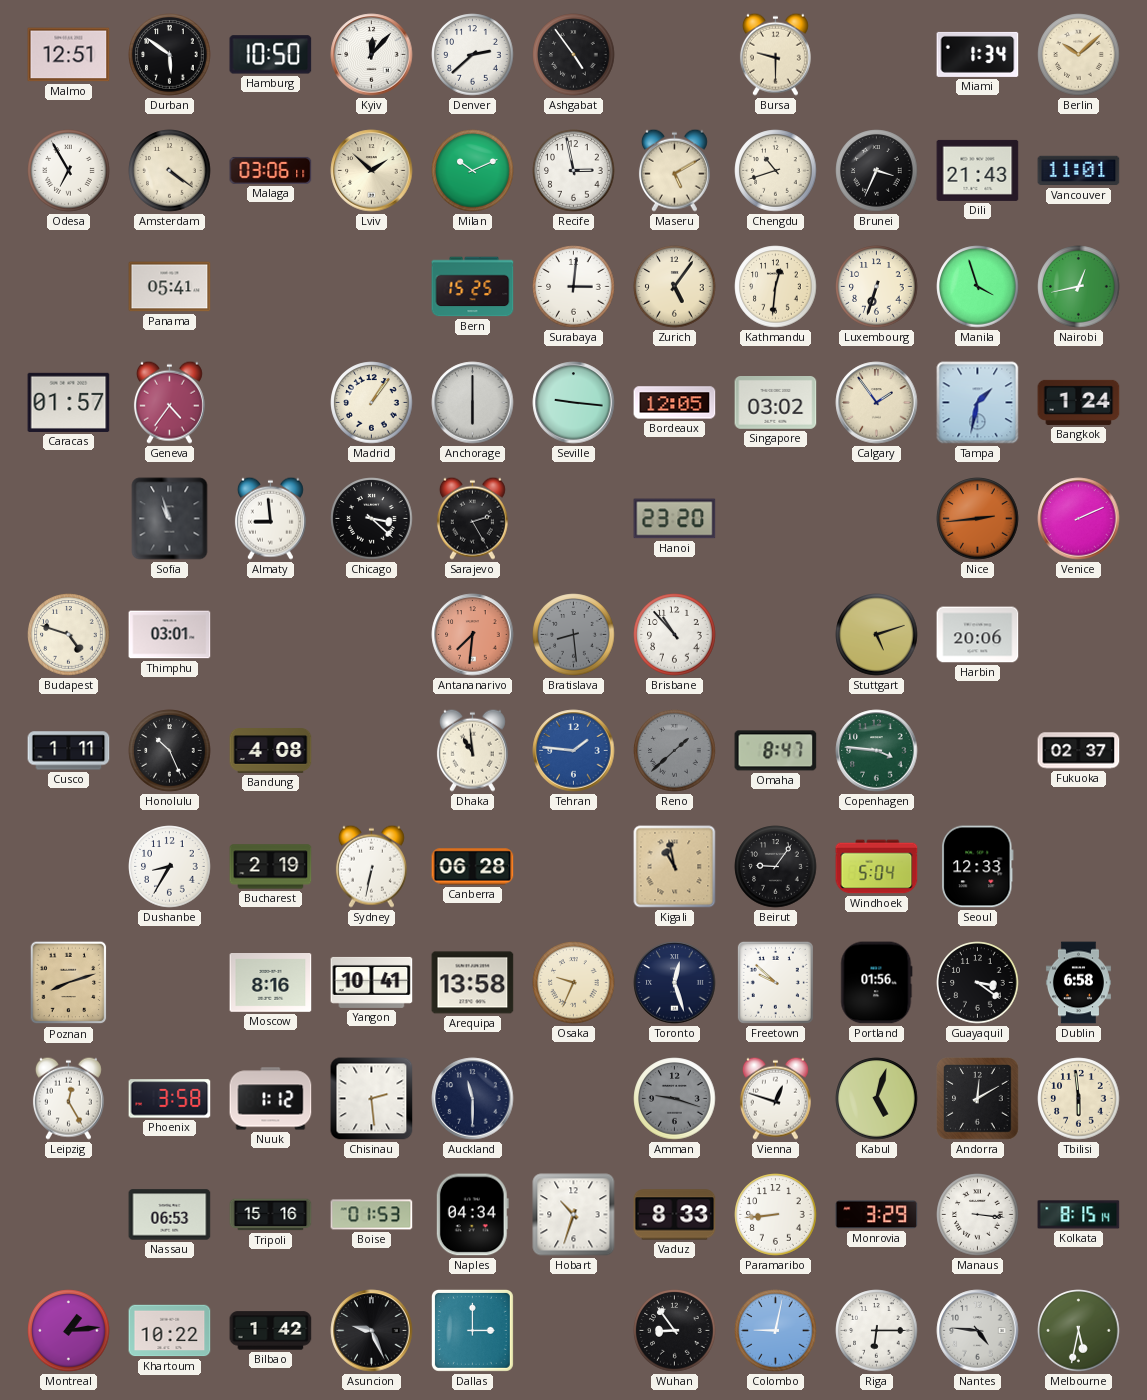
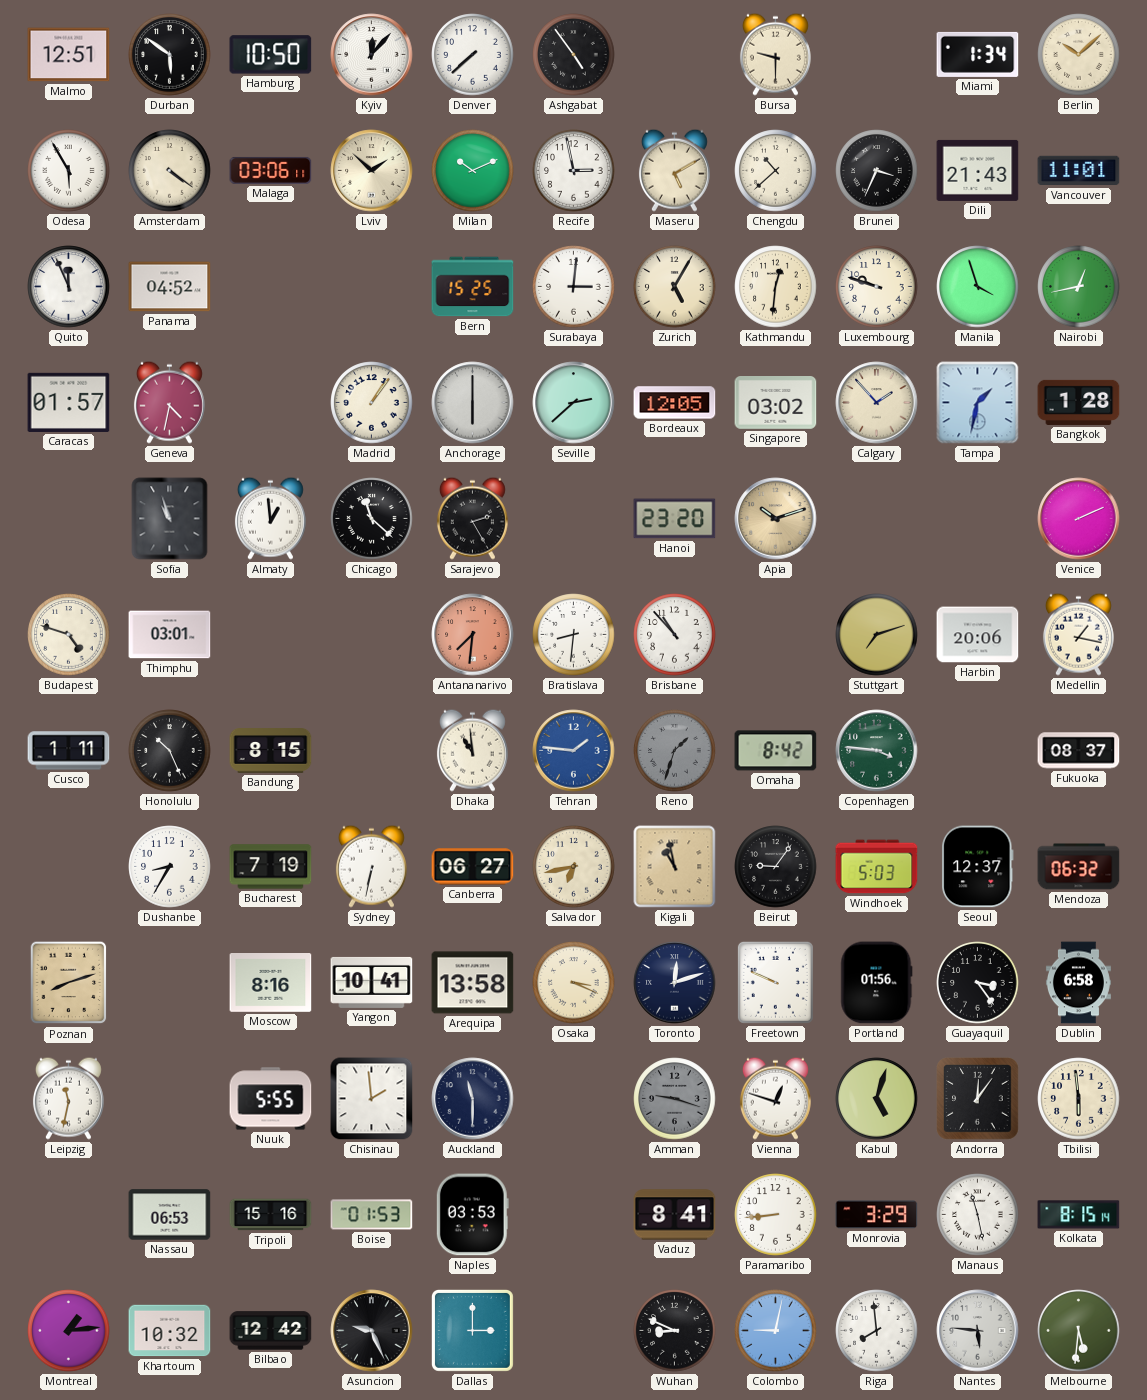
Denver: 2:38 -> 7:38 (473, 55)
Odesa: 6:55 -> 5:55 (69, 171)
Chengdu: 10:42 -> 10:38 (776, 171)
Quito: none -> 11:56 (69, 287)
Panama: 05:41 -> 04:52 (170, 287)
Zurich: 5:06 -> 5:05 (675, 287)
Luxembourg: 6:33 -> 9:48 (877, 287)
Geneva: 4:36 -> 4:32 (169, 402)
Seville: 9:16 -> 2:38 (574, 403)
Calgary: 1:54 -> 1:53 (877, 403)
Bangkok: 1:24 -> 1:28 (1079, 402)
Almaty: 8:59 -> 12:59 (270, 518)
Chicago: 3:22 -> 11:22 (372, 519)
Apia: none -> 10:12 (776, 519)
Nice: 2:44 -> none (978, 519)
Bratislava: 8:29 -> 8:31 (574, 635)
Bratislava dial: grey -> white (574, 635)
Stuttgart: 5:12 -> 7:12 (877, 635)
Medellin: none -> 1:17 (1078, 634)
Bandung: 4:08 -> 8:15 (271, 751)
Reno: 1:38 -> 1:33 (675, 751)
Omaha: 8:47 -> 8:42 (776, 751)
Fukuoka: 02:37 -> 08:37 (1079, 751)
Bucharest: 2:19 -> 7:19 (271, 867)
Canberra: 06:28 -> 06:27 (473, 867)
Salvador: none -> 6:43 (574, 867)
Windhoek: 5:04 -> 5:03 (877, 867)
Seoul: 12:33 -> 12:37 (978, 867)
Mendoza: none -> 06:32 (1079, 867)
Osaka: 9:34 -> 3:19 (574, 983)
Toronto: 12:27 -> 12:12 (675, 983)
Freetown: 9:52 -> 9:49 (775, 982)
Guayaquil: 3:21 -> 3:24 (978, 983)
Leipzig: 12:25 -> 11:32 (68, 1098)
Phoenix: 3:58 -> none (170, 1099)
Nuuk: 1:12 -> 5:55 (271, 1099)
Chisinau: 2:29 -> 1:59 (372, 1099)
Andorra: 12:10 -> 12:06 (978, 1099)
Naples: 04:34 -> 03:53 (472, 1215)
Hobart: 10:33 -> none (574, 1215)
Vaduz: 8:33 -> 8:41 (675, 1215)
Manaus: 3:16 -> 11:28 (978, 1215)
Khartoum: 10:22 -> 10:32 (170, 1331)
Bilbao: 1:42 -> 12:42 (271, 1331)
Wuhan: 8:54 -> 8:49 (675, 1331)
Riga: 6:15 -> 7:59 (877, 1331)
Nantes: 4:46 -> 5:46 (978, 1331)
Melbourne: 5:32 -> 5:31 (1079, 1331)
